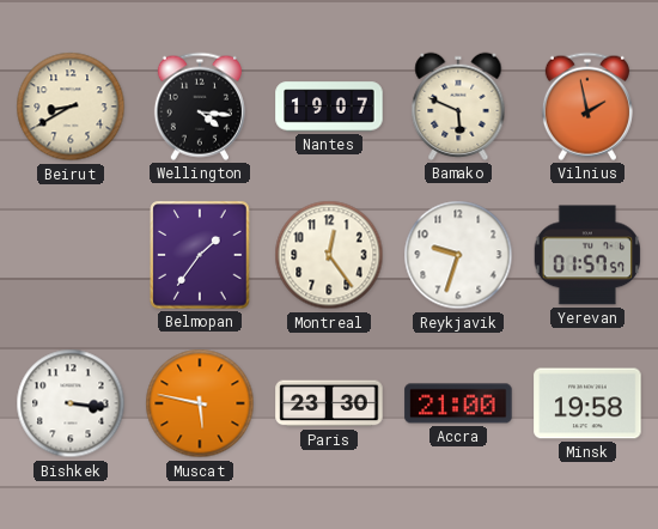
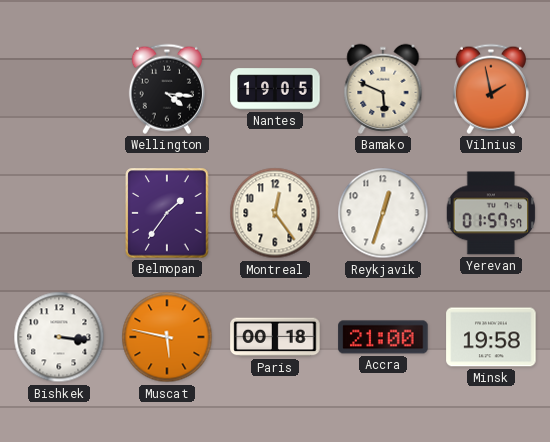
Beirut: 8:40 -> none (71, 107)
Nantes: 19:07 -> 19:05 (275, 89)
Reykjavik: 9:33 -> 12:33 (383, 213)
Paris: 23:30 -> 00:18 (275, 337)
